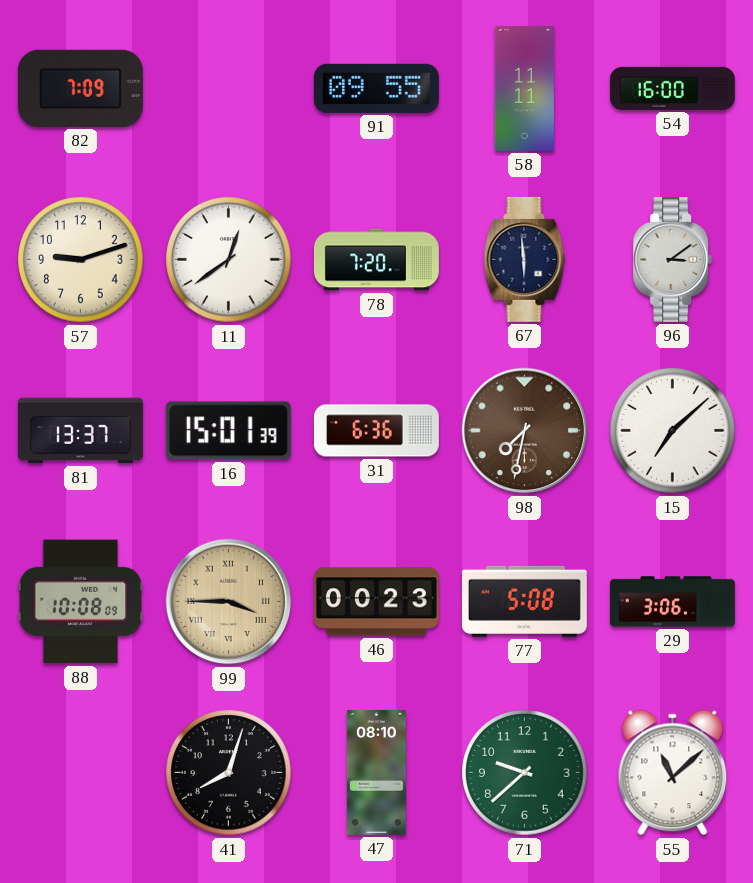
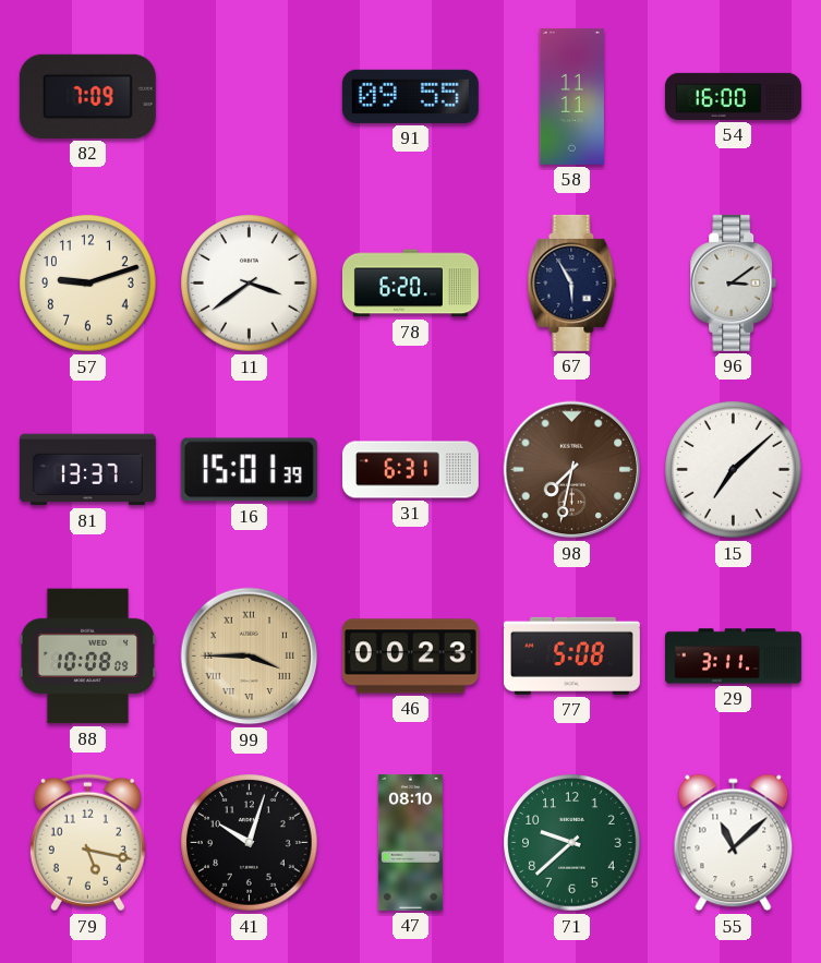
11: 12:39 -> 3:39 (250, 284)
78: 7:20 -> 6:20 (410, 284)
67: 5:59 -> 5:55 (572, 282)
31: 6:36 -> 6:31 (410, 470)
29: 3:06 -> 3:11 (733, 657)
79: none -> 5:17 (87, 843)
41: 8:03 -> 10:03 (250, 843)
